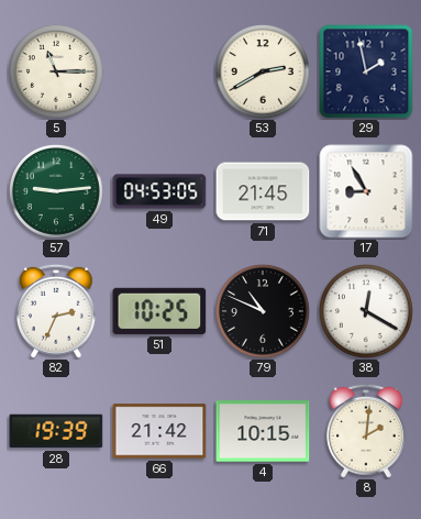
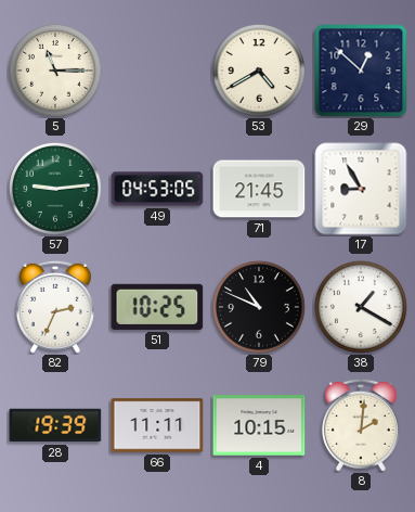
53: 2:40 -> 4:40 (259, 71)
29: 1:58 -> 12:52 (361, 71)
38: 12:20 -> 1:20 (361, 307)
66: 21:42 -> 11:11 (157, 425)
